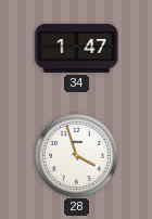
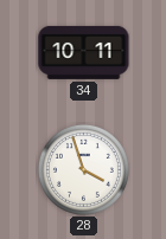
34: 1:47 -> 10:11 (84, 52)
